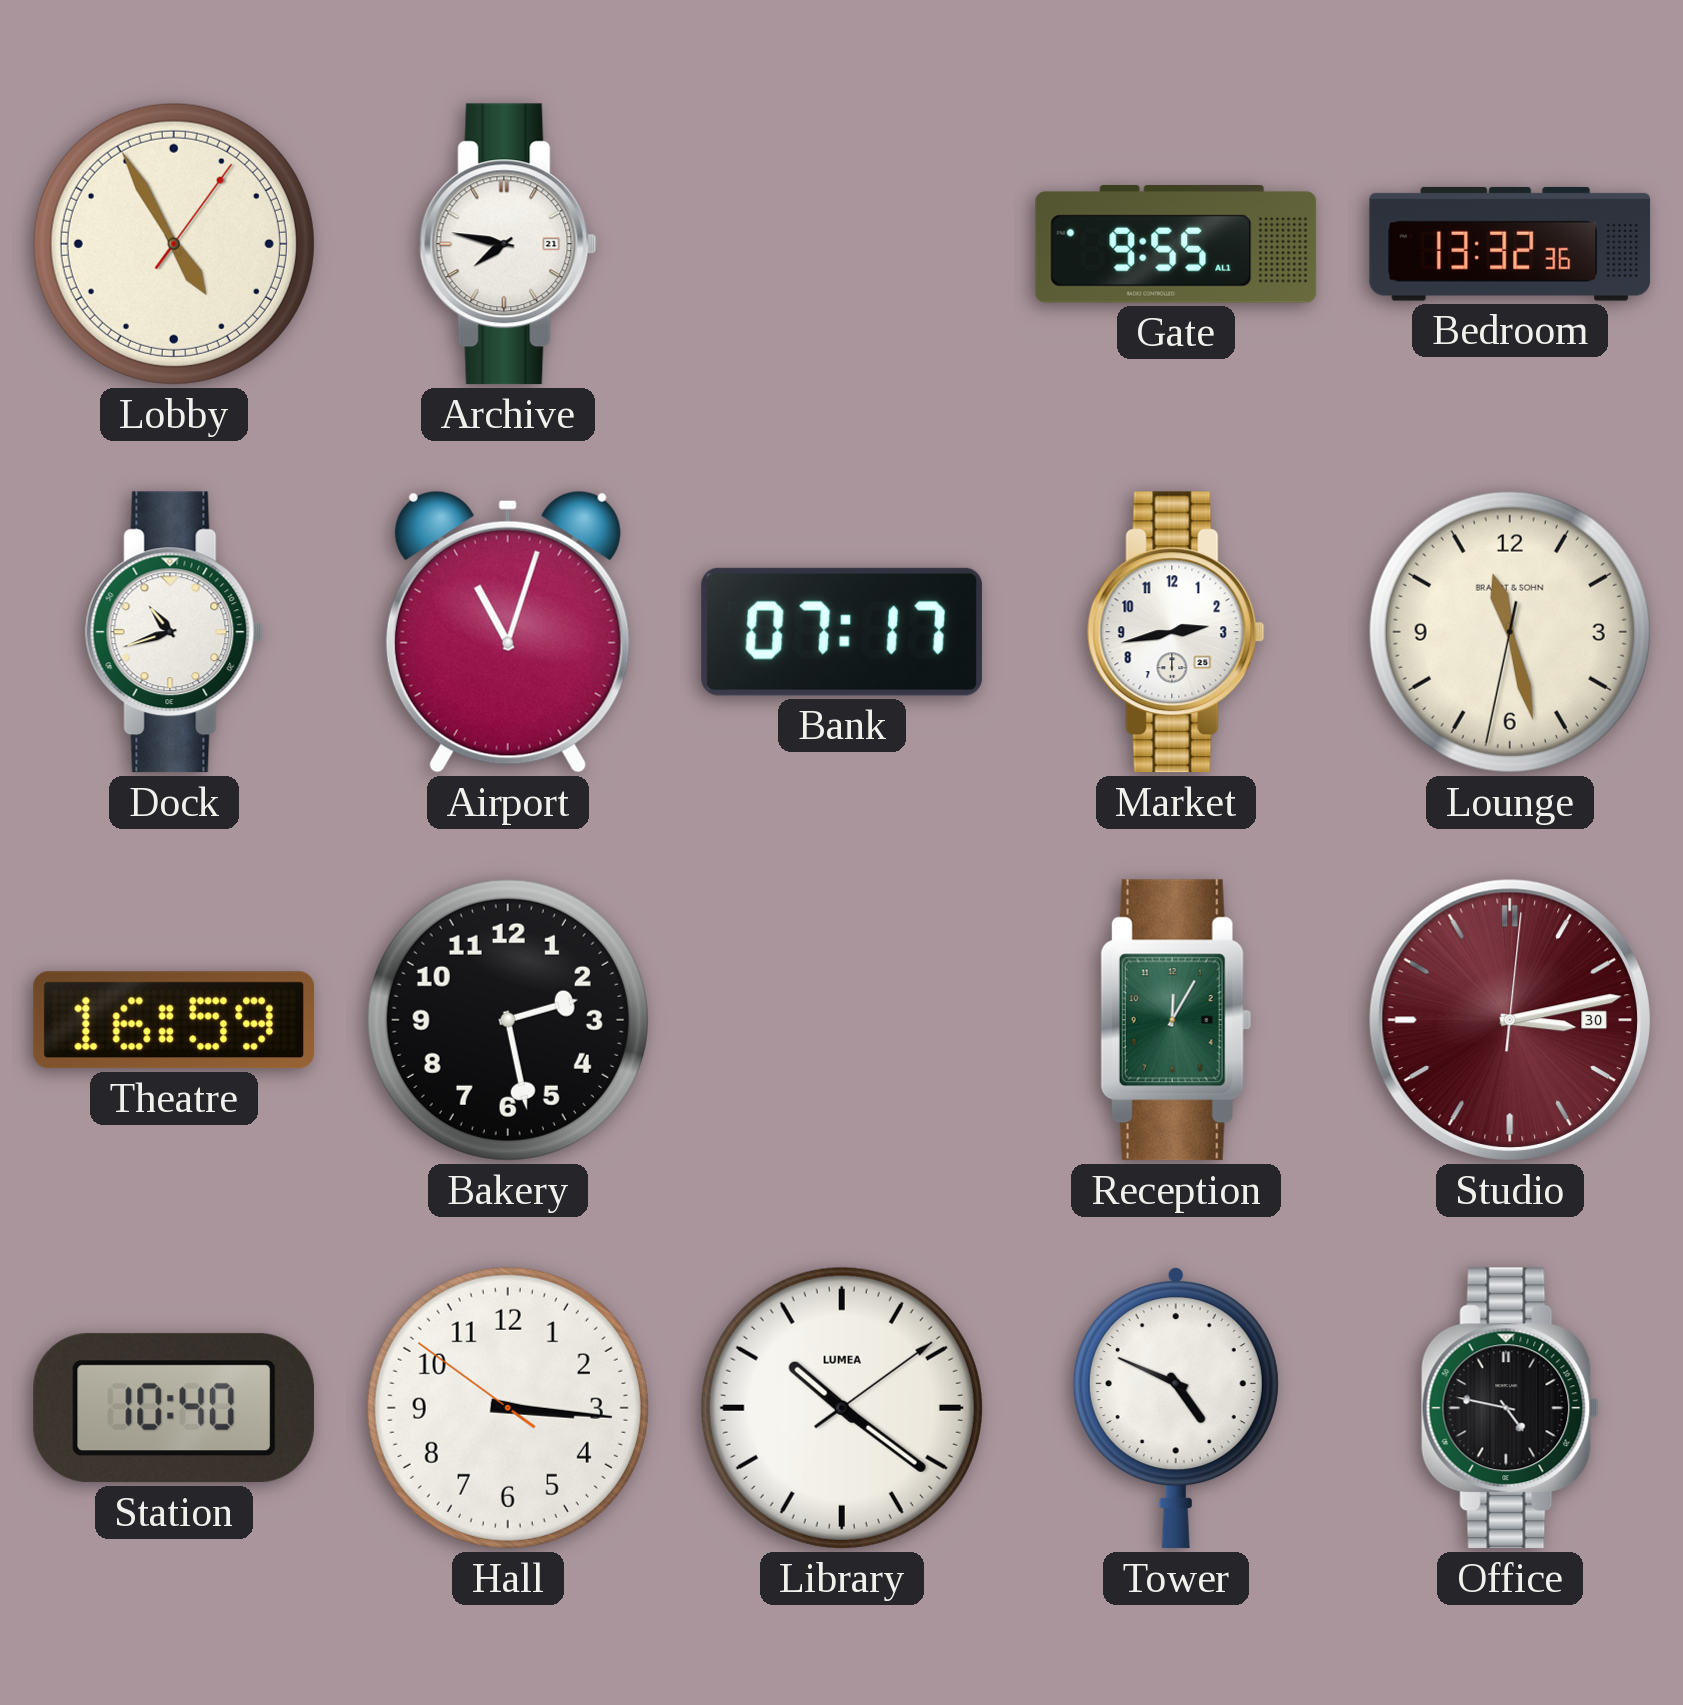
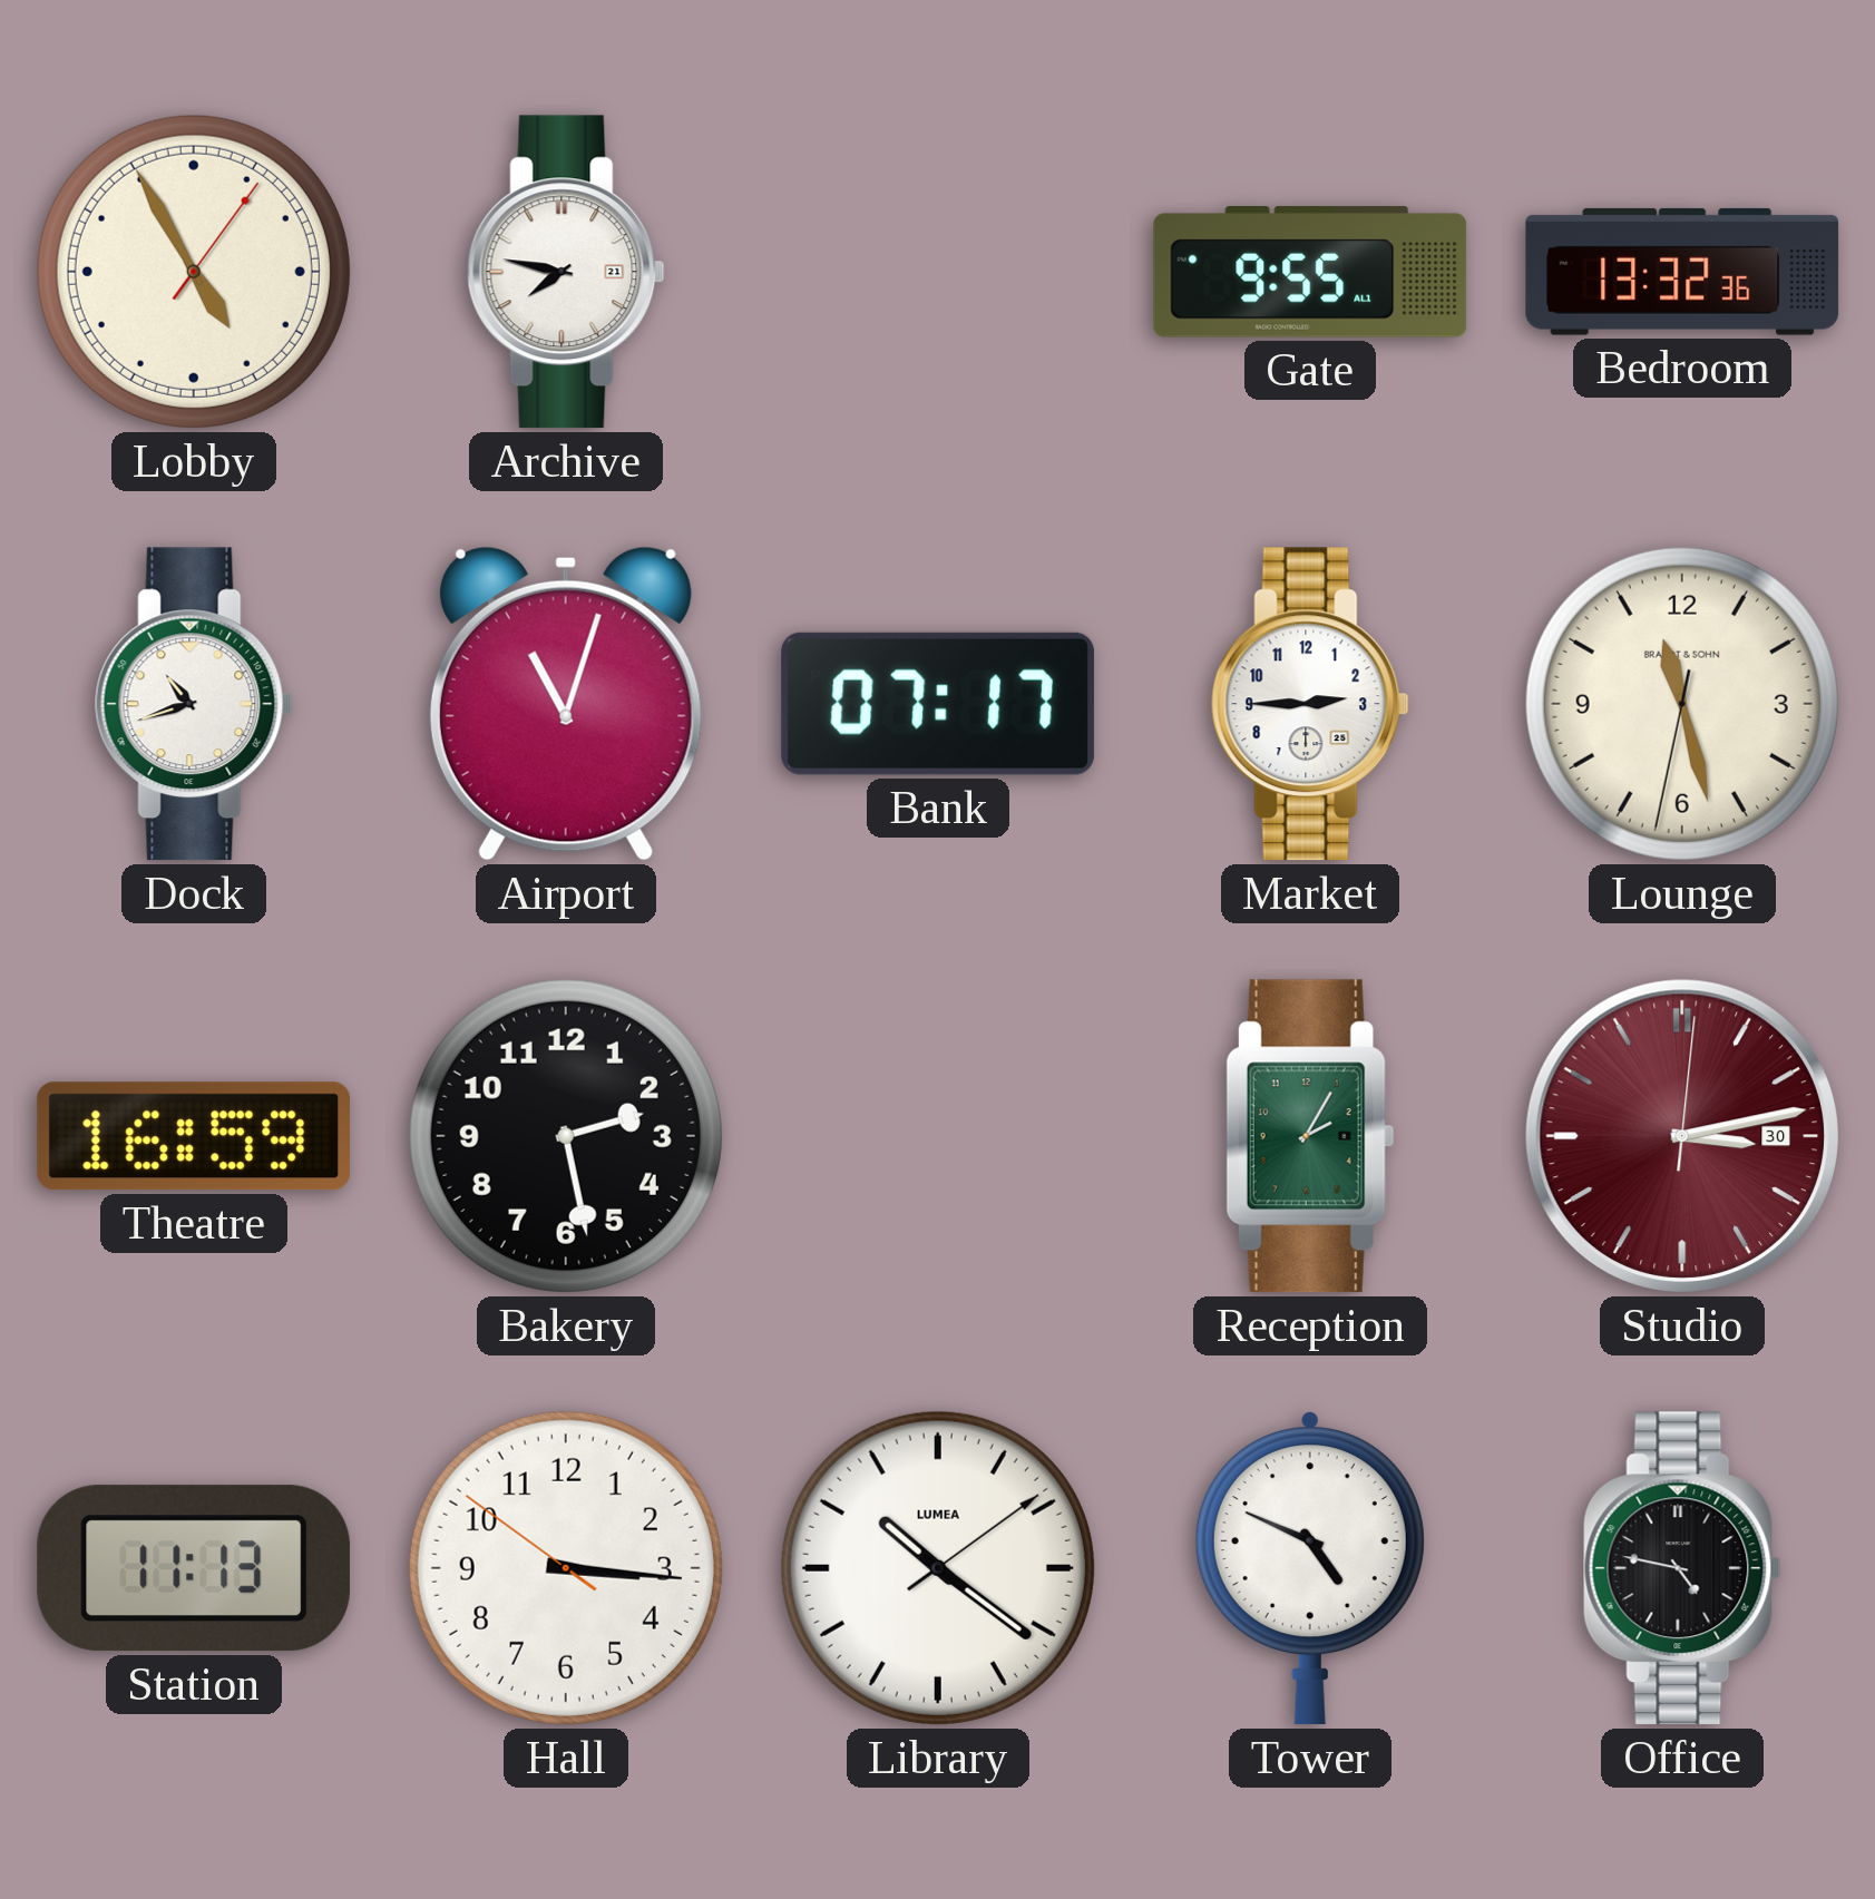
Market: 2:43 -> 2:45 (1310, 704)
Reception: 12:05 -> 2:05 (1310, 1136)
Station: 10:40 -> 11:13 (194, 1568)
